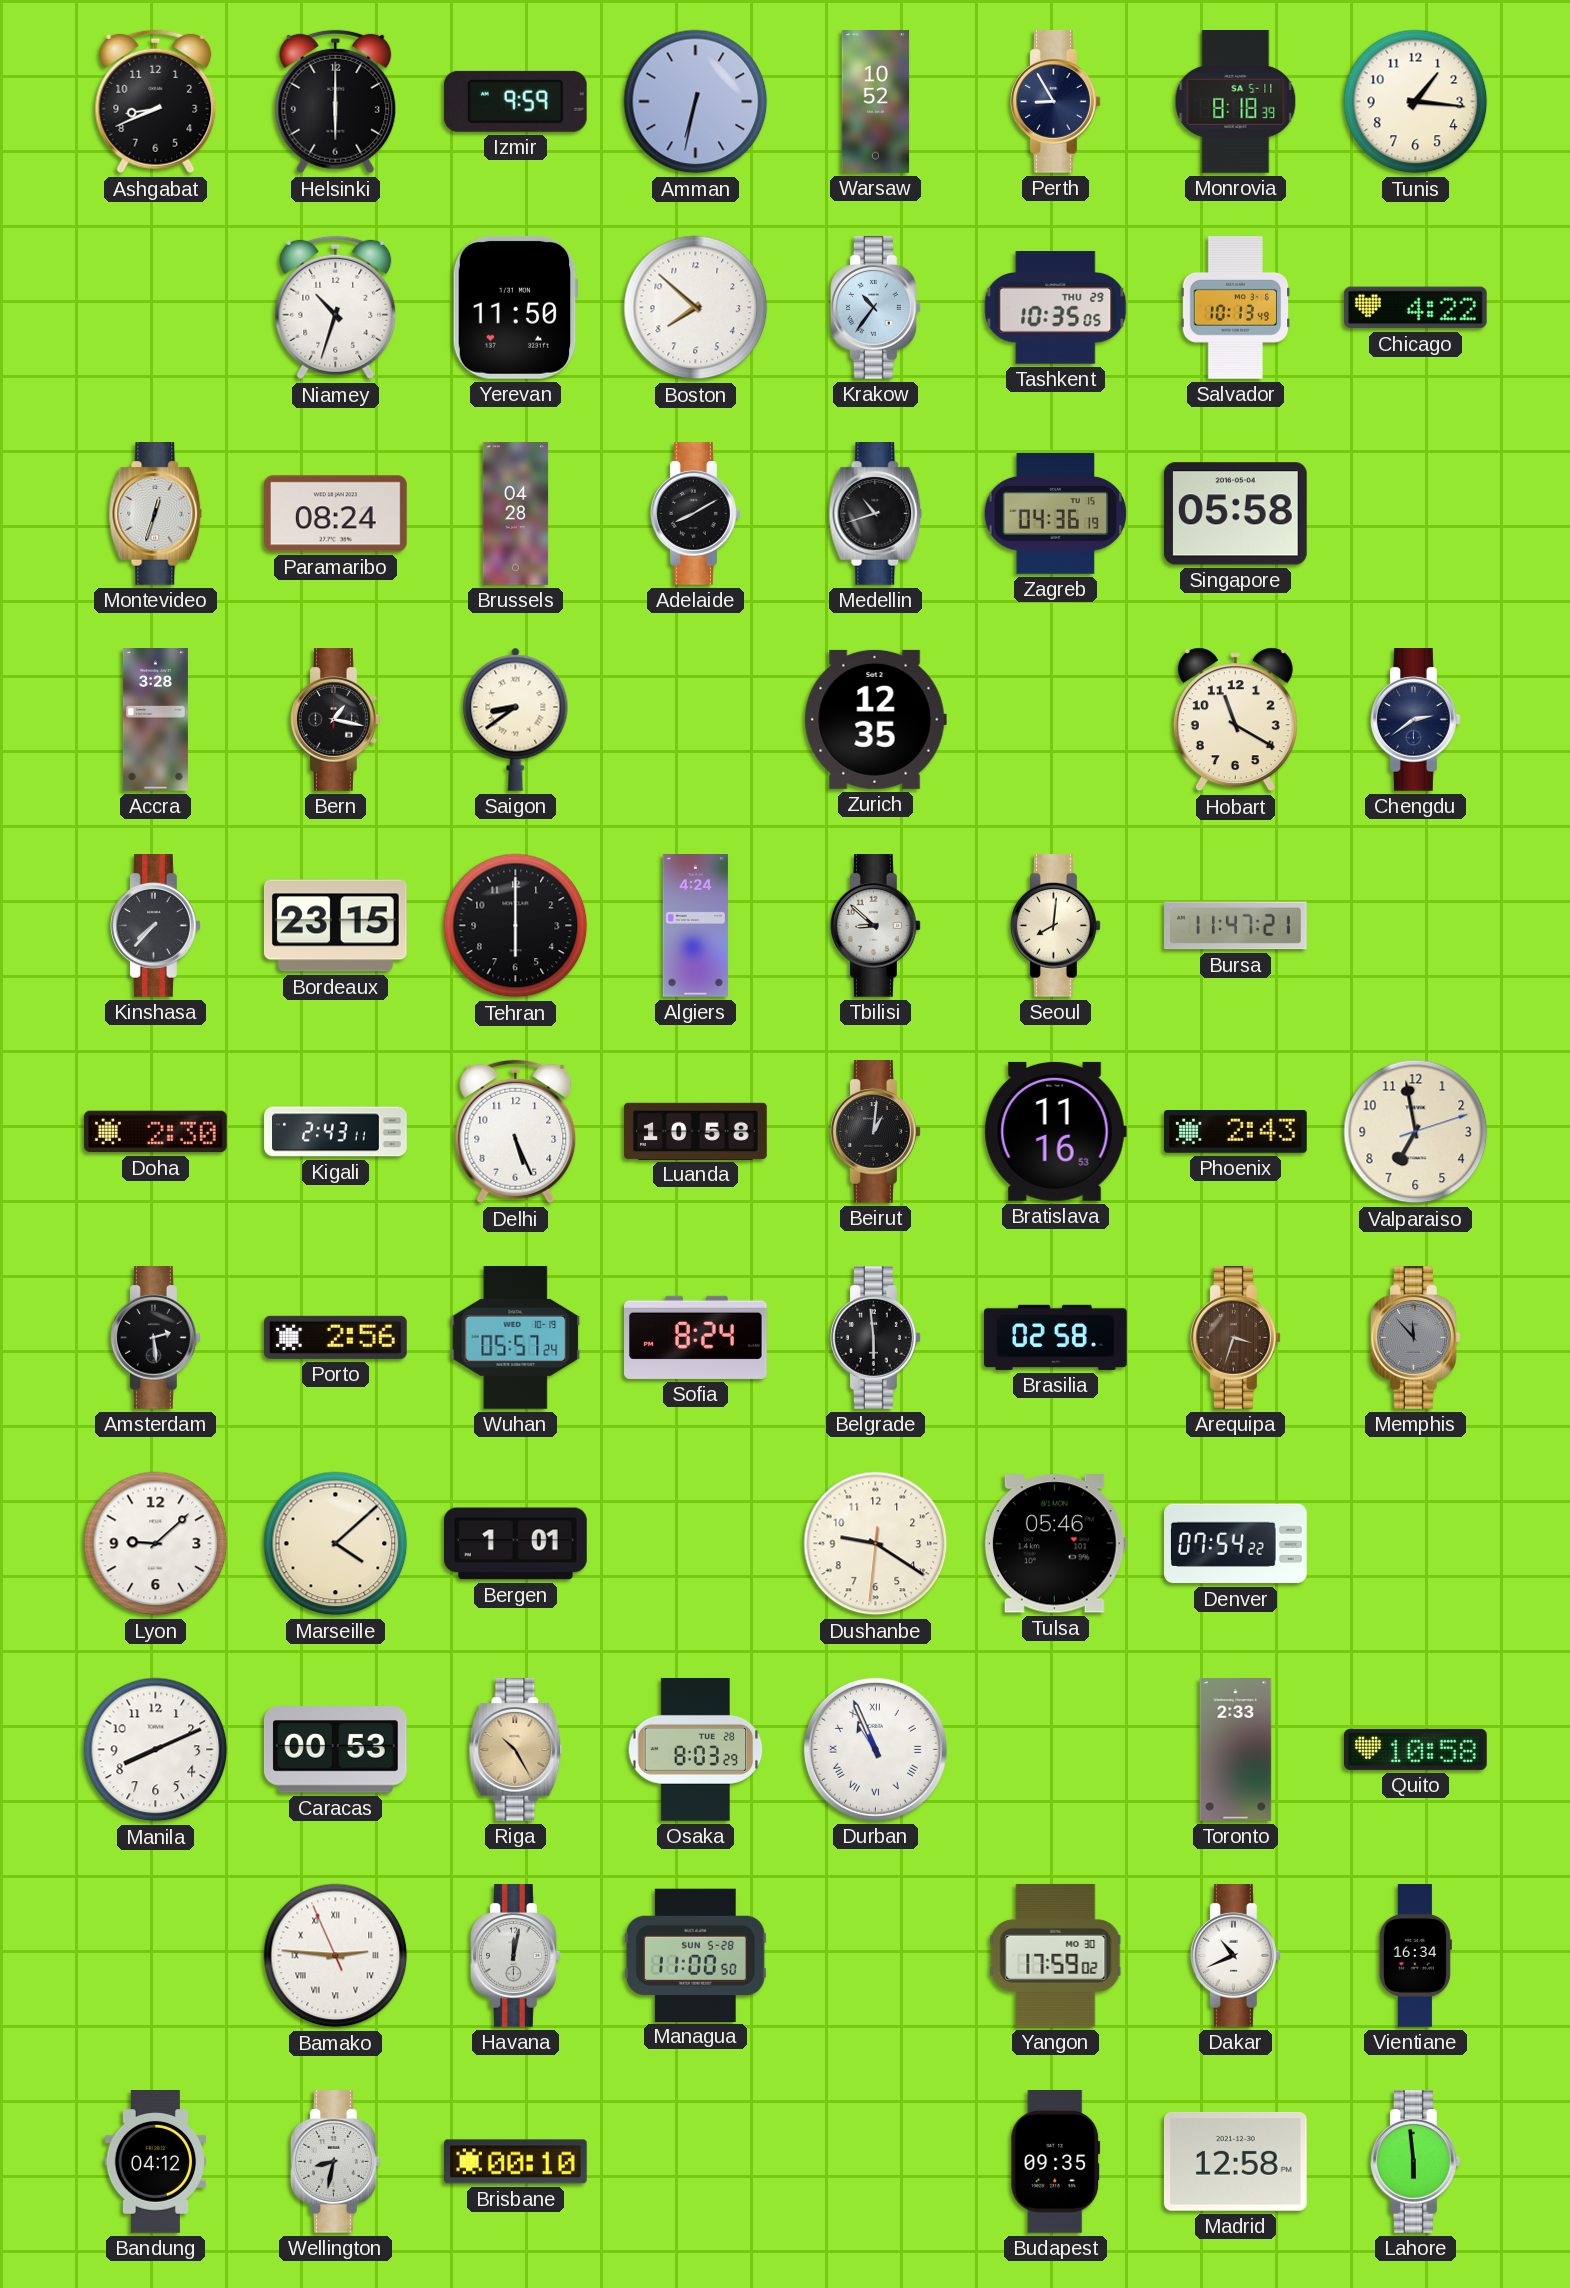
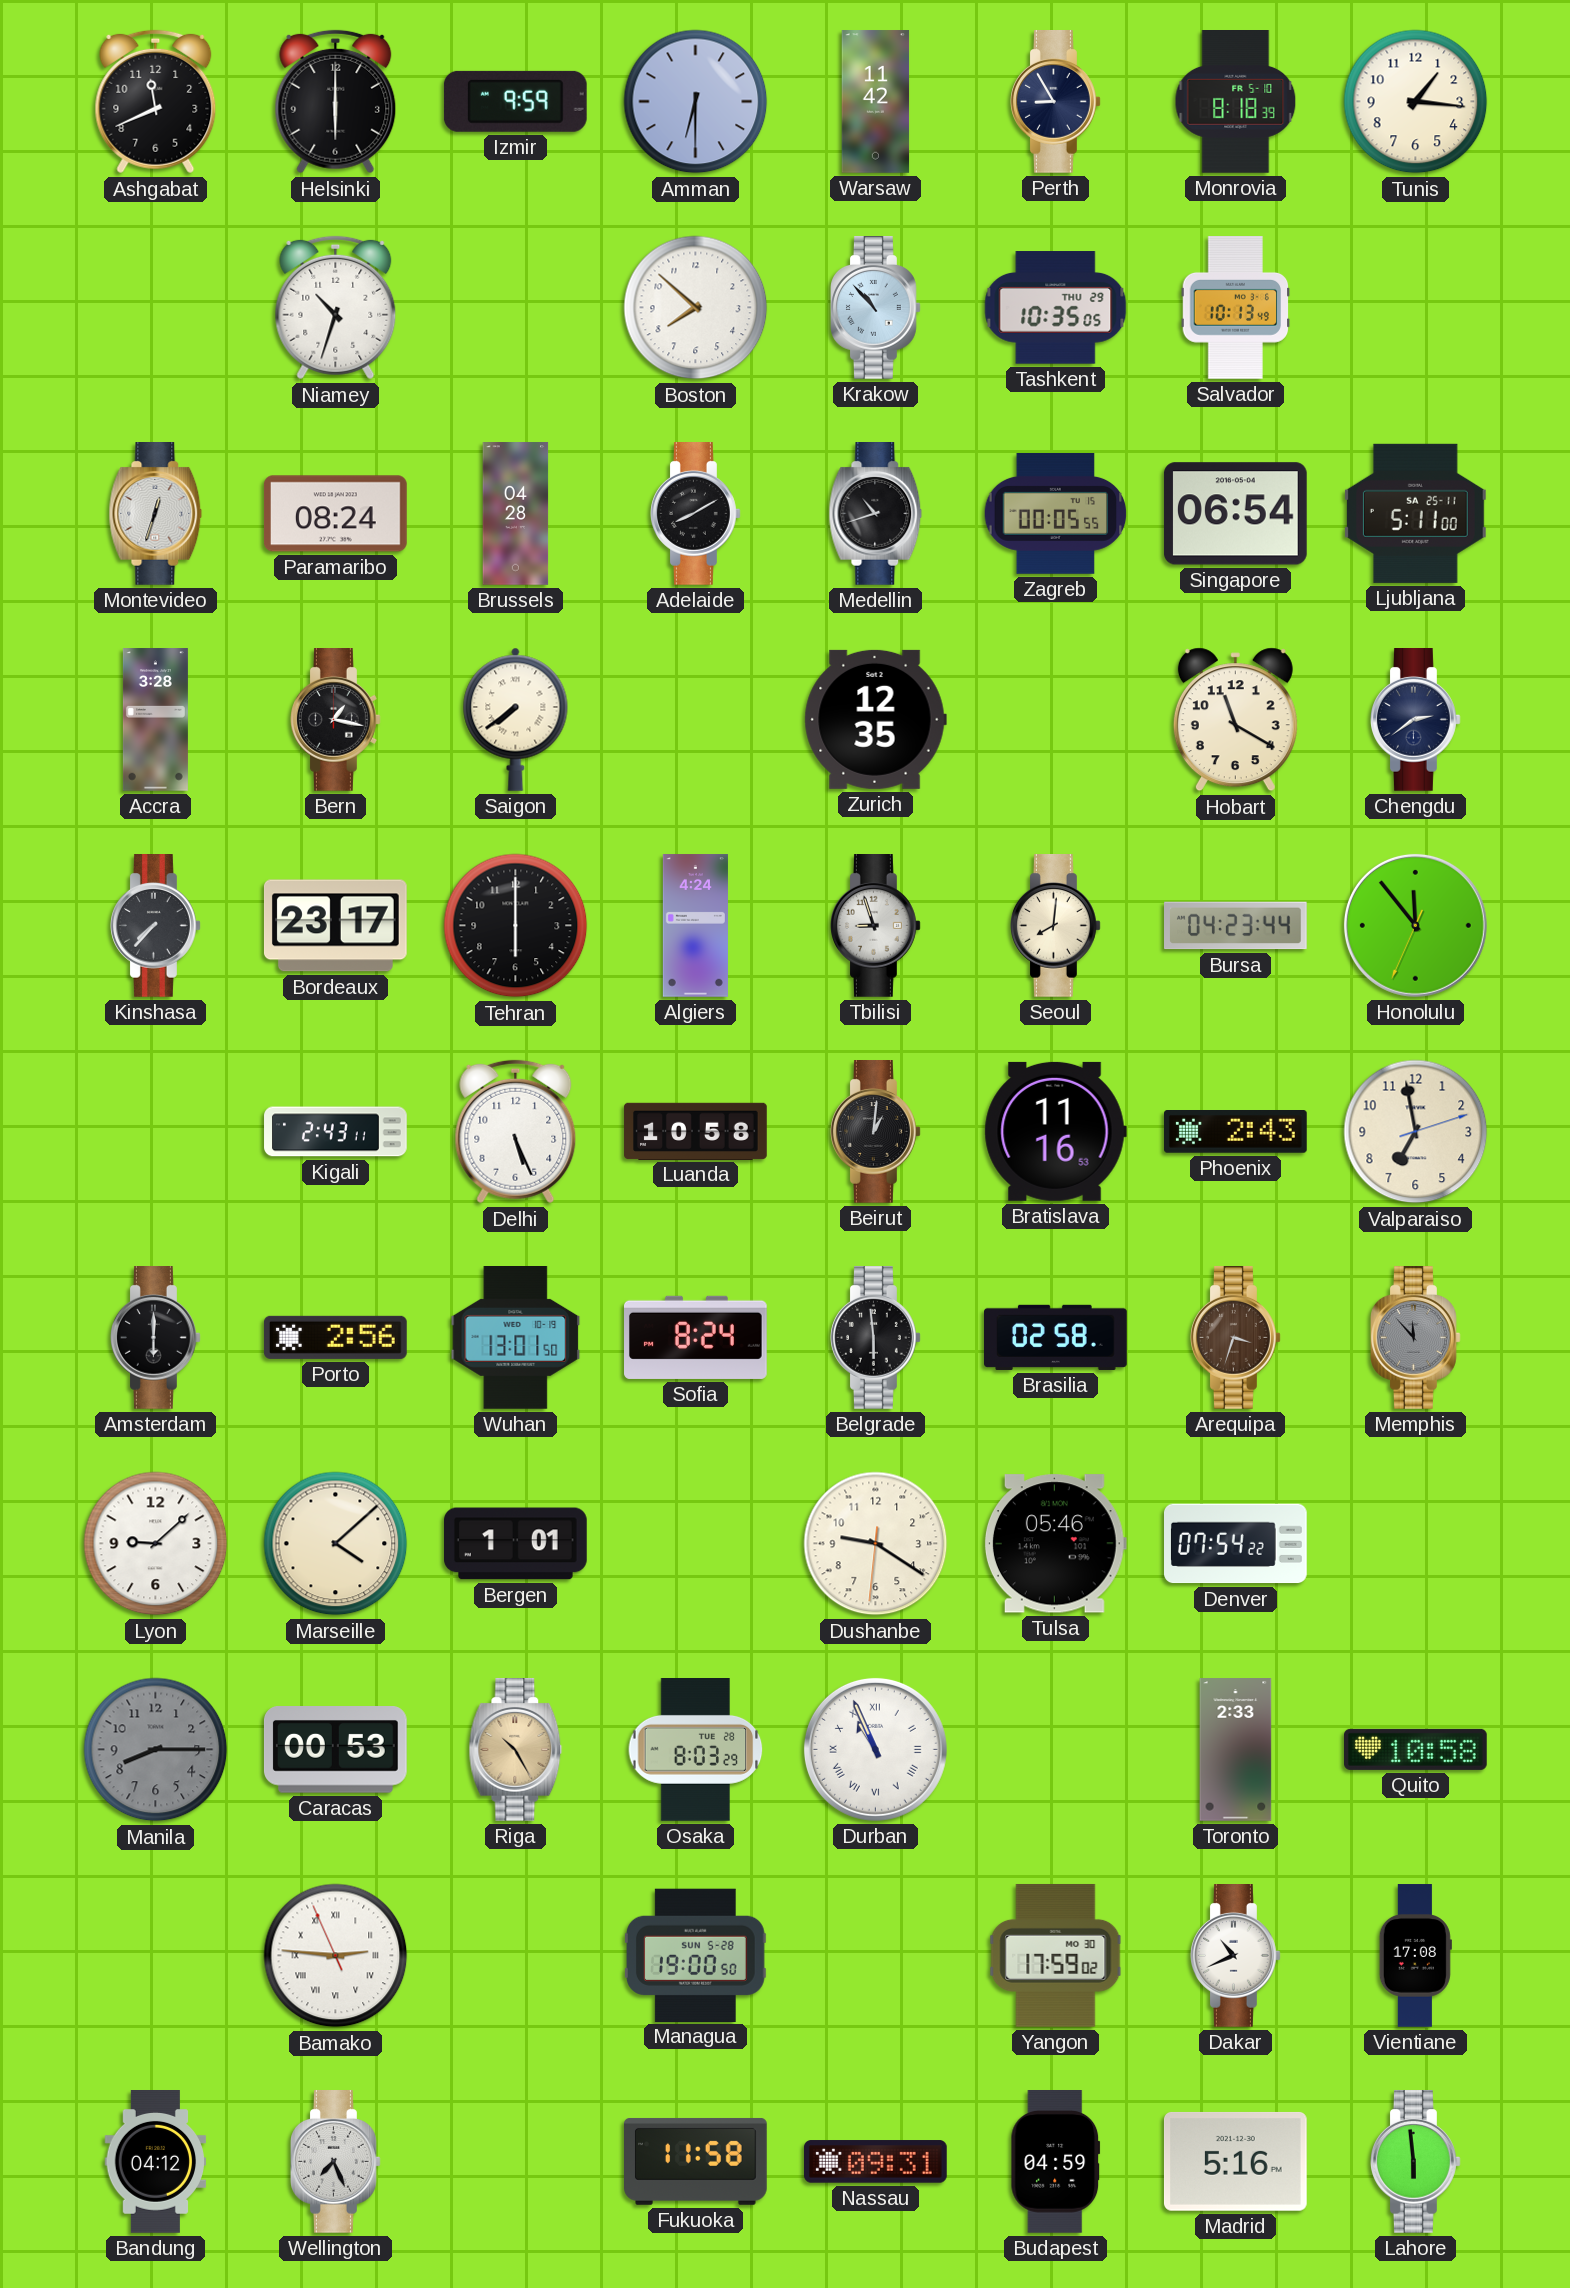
Ashgabat: 8:41 -> 11:41 (156, 102)
Amman: 6:32 -> 6:30 (696, 102)
Warsaw: 10:52 -> 11:42 (876, 102)
Monrovia date: SA 5-11 -> FR 5-10 (1236, 102)
Yerevan: 11:50 -> none (515, 307)
Krakow: 10:36 -> 10:53 (876, 308)
Chicago: 4:22 -> none (1415, 308)
Zagreb: 04:36 -> 00:05 (1056, 513)
Singapore: 05:58 -> 06:54 (1235, 514)
Ljubljana: none -> 5:11 (1415, 513)
Saigon: 8:39 -> 7:39 (516, 719)
Bordeaux: 23:15 -> 23:17 (335, 926)
Tbilisi: 8:52 -> 8:57 (876, 926)
Bursa: 11:47 -> 04:23 (1236, 926)
Honolulu: none -> 11:53 (1415, 925)
Doha: 2:30 -> none (156, 1132)
Amsterdam: 2:29 -> 6:00 (156, 1338)
Wuhan: 05:57 -> 13:01 (516, 1338)
Manila: 8:11 -> 8:15 (156, 1750)
Manila dial: white -> grey (156, 1750)
Havana: 12:02 -> none (516, 1956)
Managua: 11:00 -> 19:00 (695, 1955)
Vientiane: 16:34 -> 17:08 (1415, 1956)
Wellington: 8:32 -> 7:26 (336, 2162)
Brisbane: 00:10 -> none (515, 2162)
Fukuoka: none -> 11:58 (696, 2161)
Nassau: none -> 09:31 (876, 2162)
Budapest: 09:35 -> 04:59 (1056, 2162)
Madrid: 12:58 -> 5:16 (1235, 2161)
